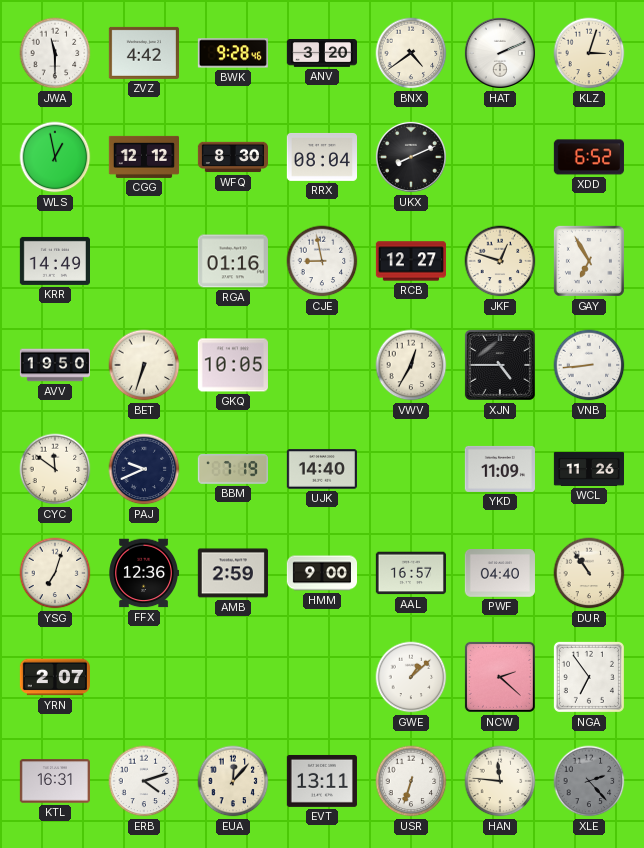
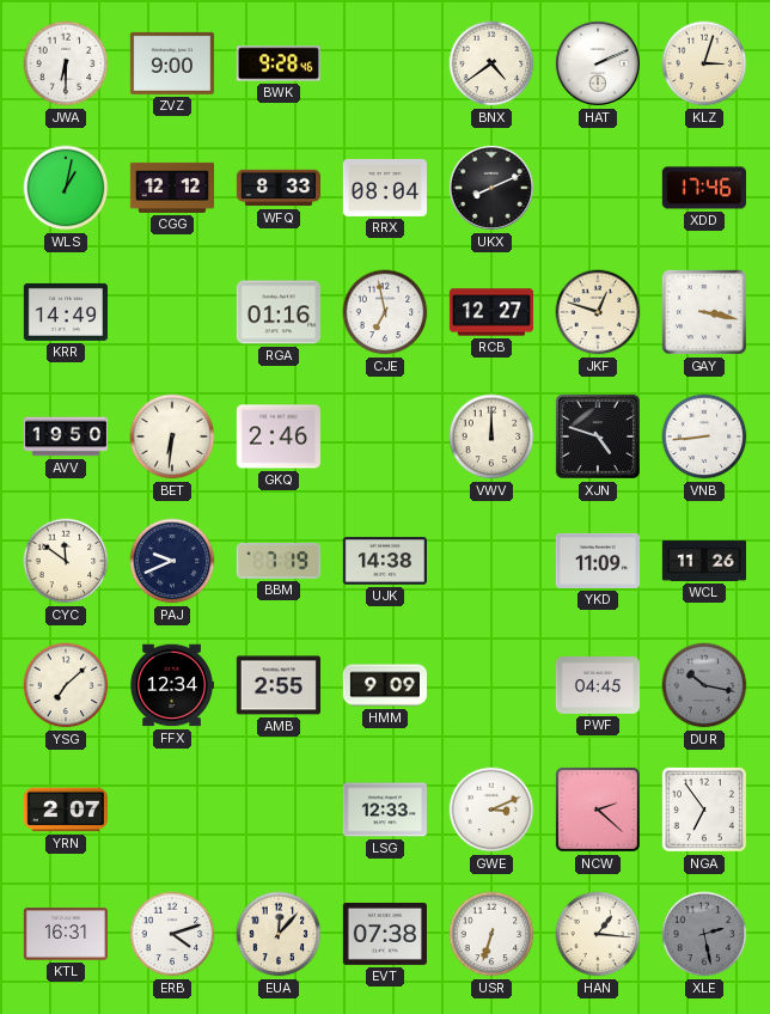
JWA: 11:30 -> 6:30 (66, 63)
ZVZ: 4:42 -> 9:00 (172, 63)
ANV: 3:20 -> none (321, 54)
WLS: 12:58 -> 1:02 (66, 188)
WFQ: 8:30 -> 8:33 (277, 188)
XDD: 6:52 -> 17:46 (703, 188)
CJE: 8:58 -> 6:58 (385, 312)
GAY: 6:55 -> 3:17 (704, 312)
BET: 6:33 -> 6:31 (172, 436)
GKQ: 10:05 -> 2:46 (279, 436)
VWV: 12:35 -> 12:00 (491, 436)
XJN: 4:45 -> 4:48 (598, 436)
UJK: 14:40 -> 14:38 (384, 561)
YSG: 7:03 -> 7:08 (66, 685)
FFX: 12:36 -> 12:34 (172, 685)
AMB: 2:59 -> 2:55 (279, 685)
HMM: 9:00 -> 9:09 (384, 685)
AAL: 16:57 -> none (411, 573)
PWF: 04:40 -> 04:45 (598, 686)
DUR: 10:54 -> 10:17 (704, 685)
DUR dial: cream -> grey (704, 685)
LSG: none -> 12:33 (384, 810)
GWE: 1:08 -> 3:11 (491, 810)
EVT: 13:11 -> 07:38 (385, 934)
HAN: 11:46 -> 1:16 (598, 934)
XLE: 2:23 -> 2:28 (704, 934)
